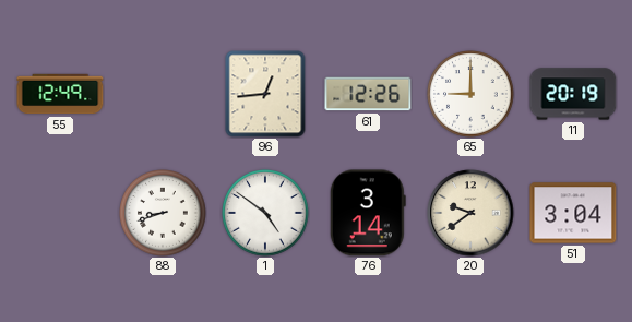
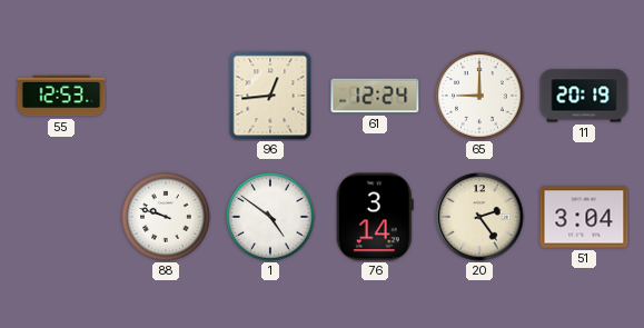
55: 12:49 -> 12:53 (61, 96)
61: 12:26 -> 12:24 (375, 96)
88: 8:42 -> 9:48 (166, 217)
20: 9:39 -> 2:24 (479, 217)
